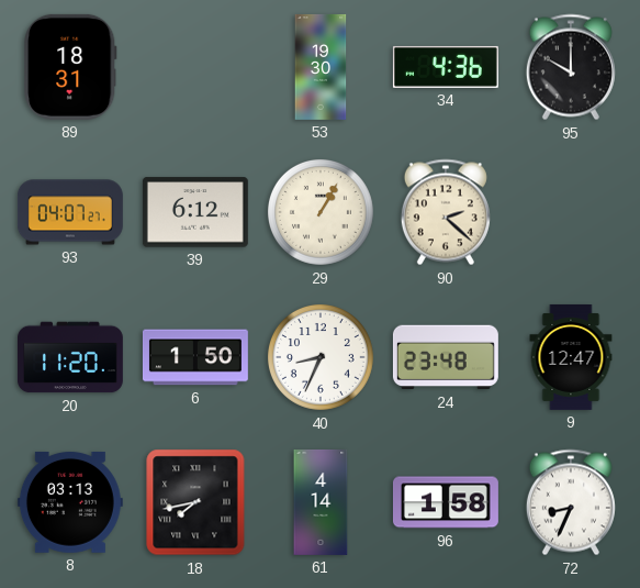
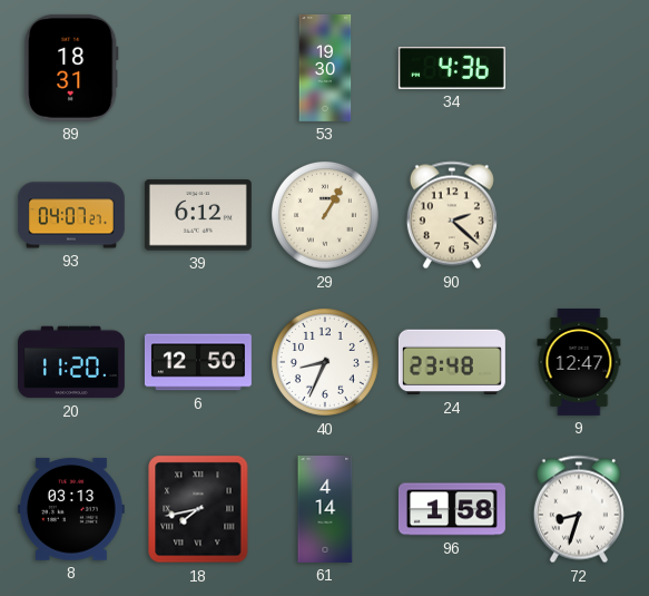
95: 10:00 -> none (571, 67)
6: 1:50 -> 12:50 (198, 362)
72: 8:34 -> 8:33 (579, 509)
